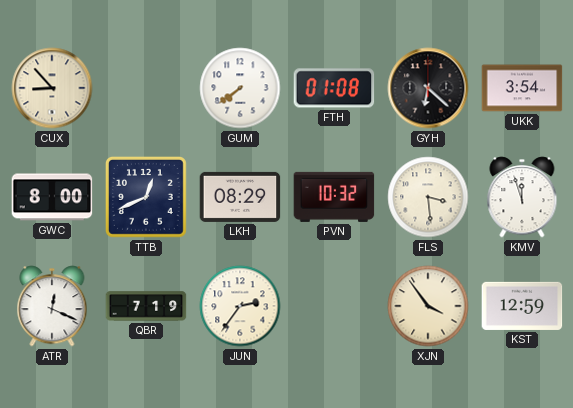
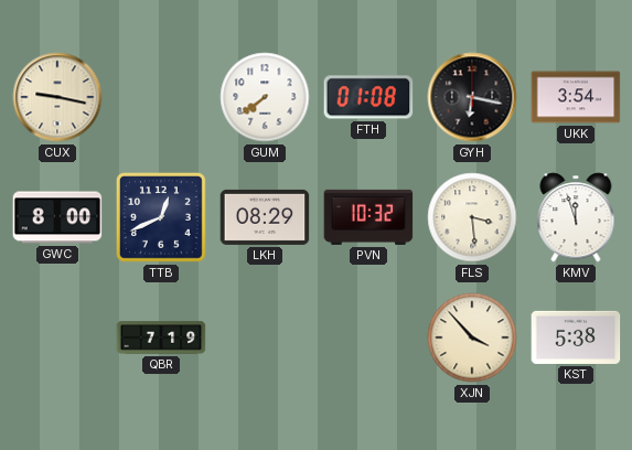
CUX: 8:53 -> 9:17 (57, 97)
GYH: 6:22 -> 6:17 (472, 97)
ATR: 12:19 -> none (52, 306)
JUN: 2:36 -> none (240, 306)
XJN: 3:54 -> 3:53 (472, 337)
KST: 12:59 -> 5:38 (576, 337)
